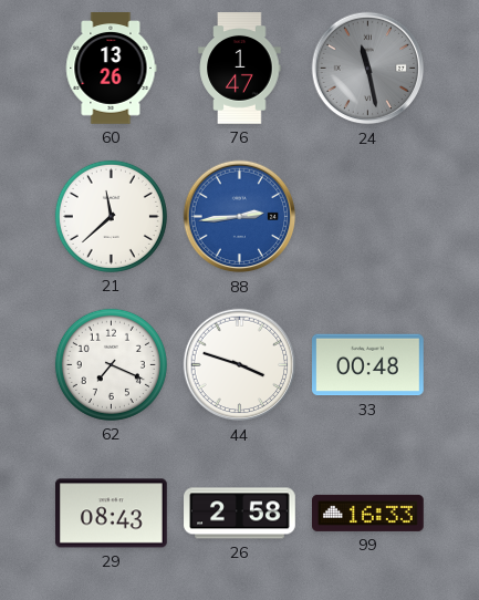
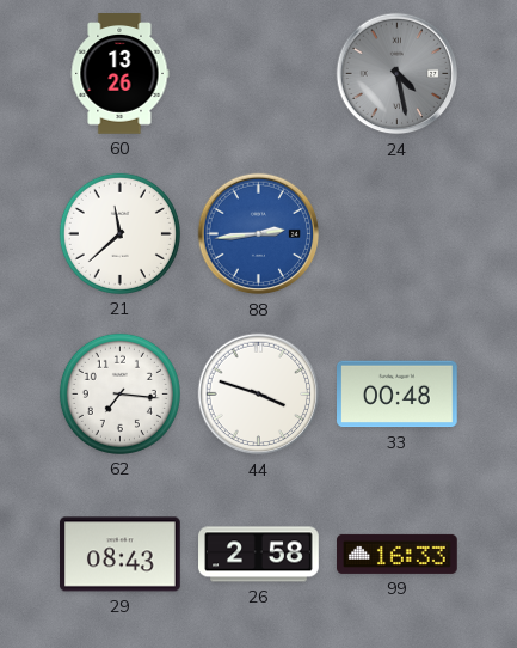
76: 1:47 -> none (240, 69)
24: 11:28 -> 4:28 (398, 74)
62: 7:19 -> 7:16 (119, 393)
